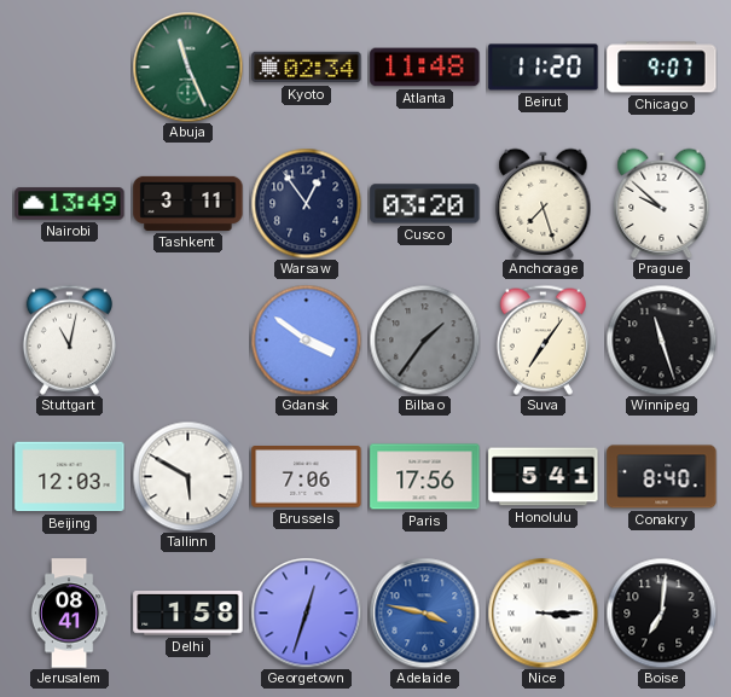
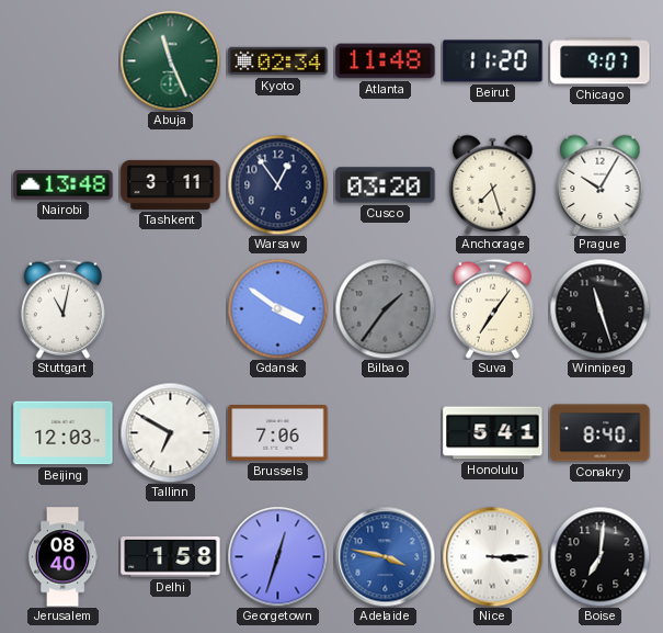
Nairobi: 13:49 -> 13:48 (64, 185)
Prague: 9:52 -> 10:05 (601, 184)
Tallinn: 5:50 -> 6:50 (170, 432)
Paris: 17:56 -> none (425, 477)
Jerusalem: 08:41 -> 08:40 (62, 557)
